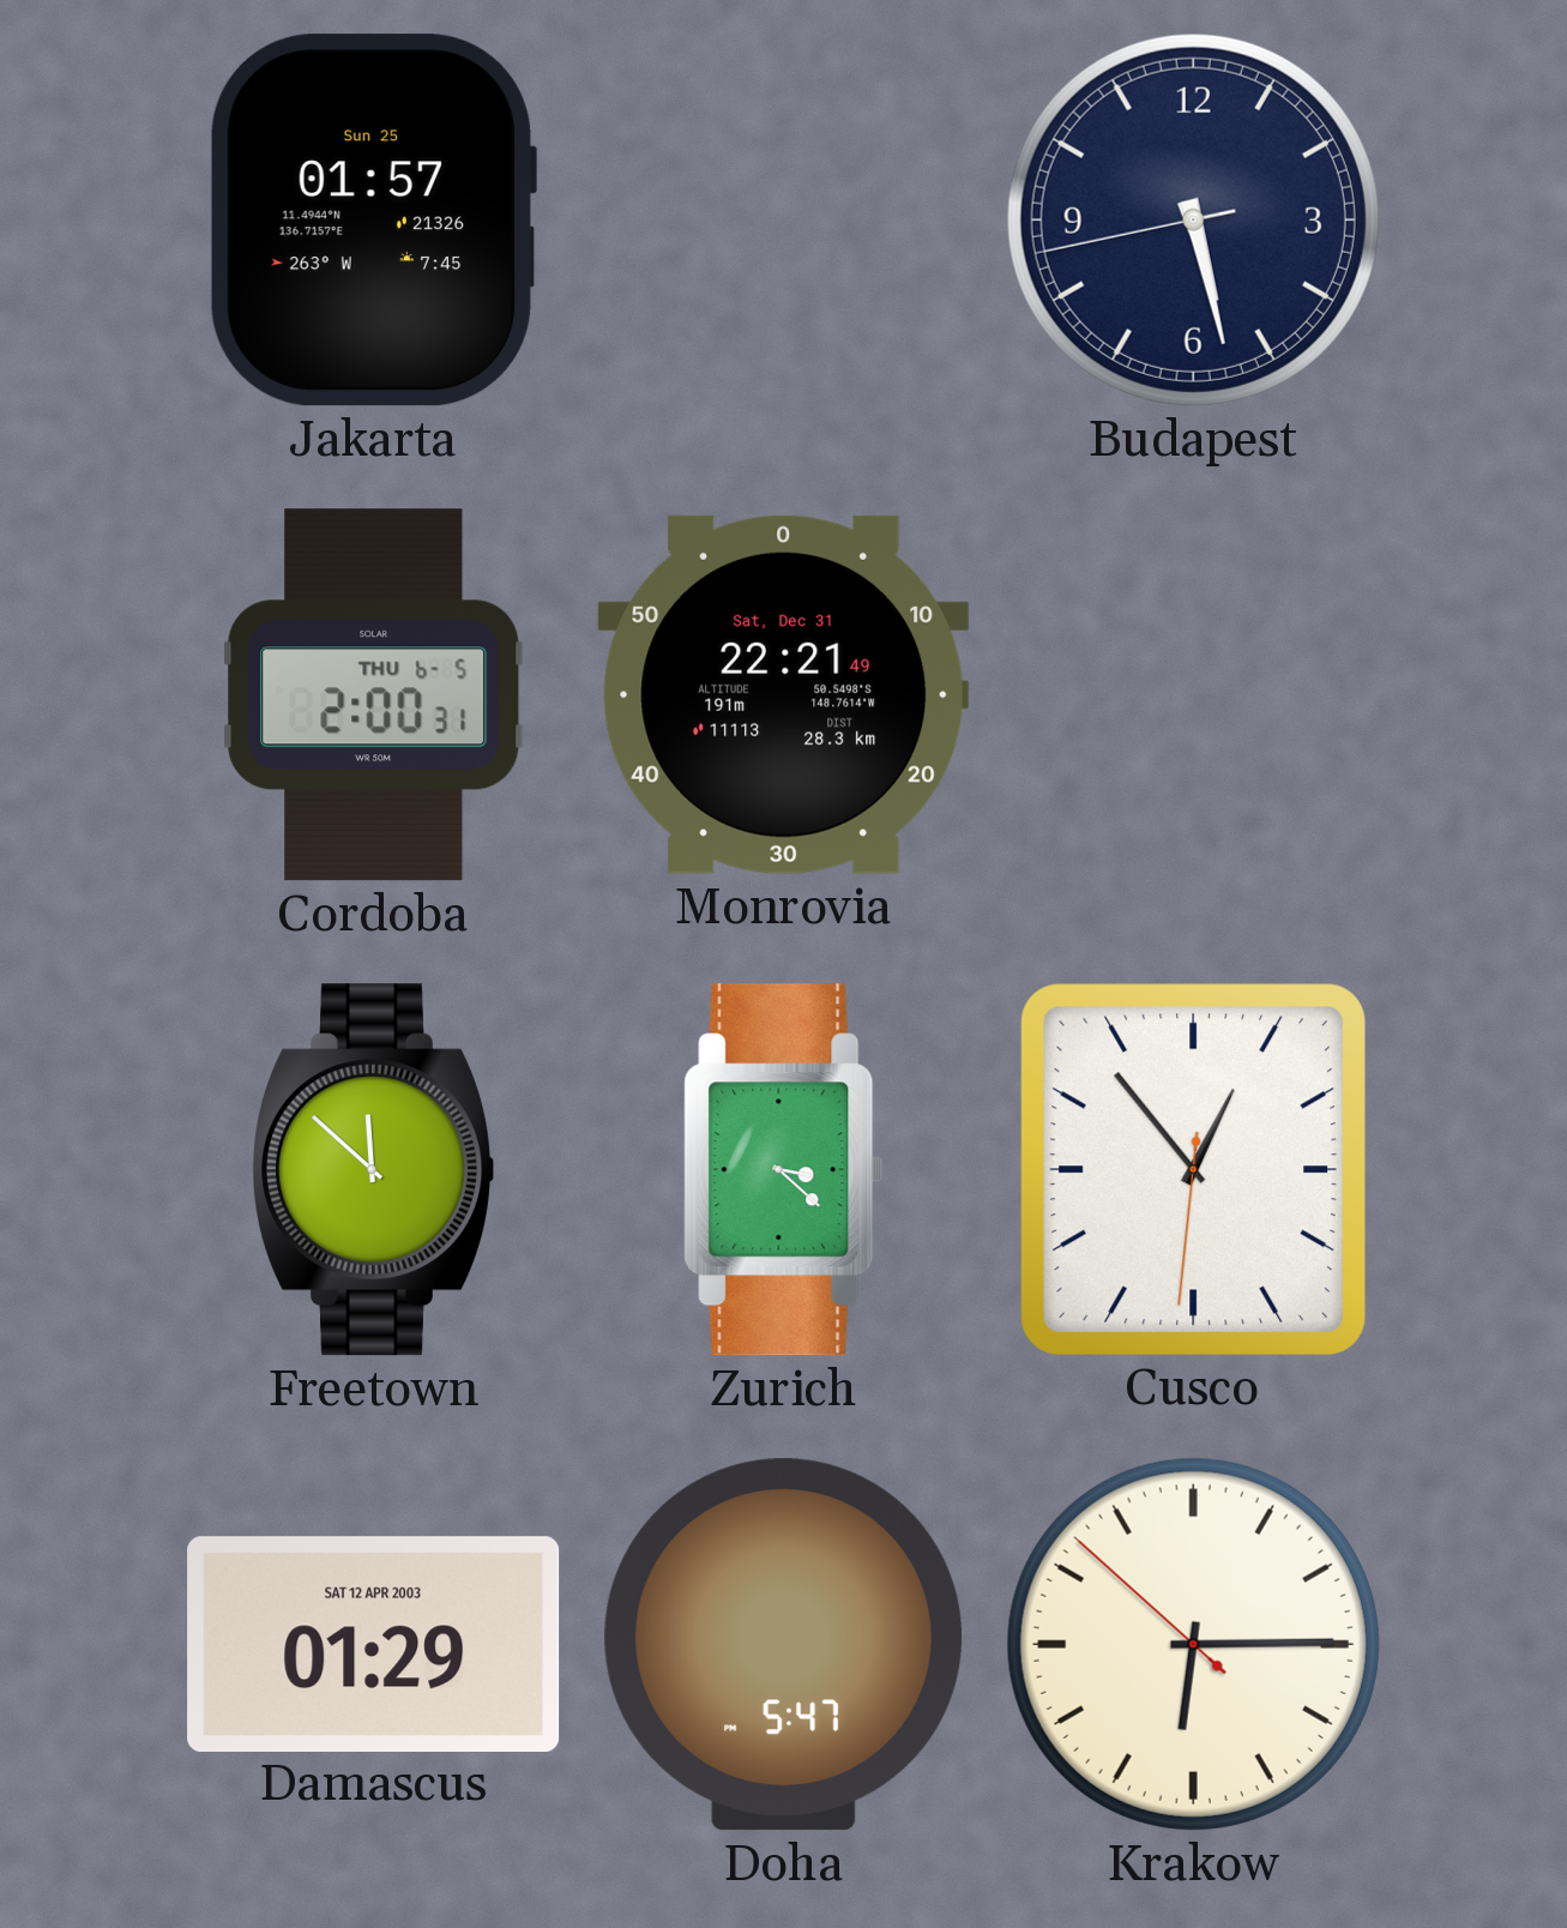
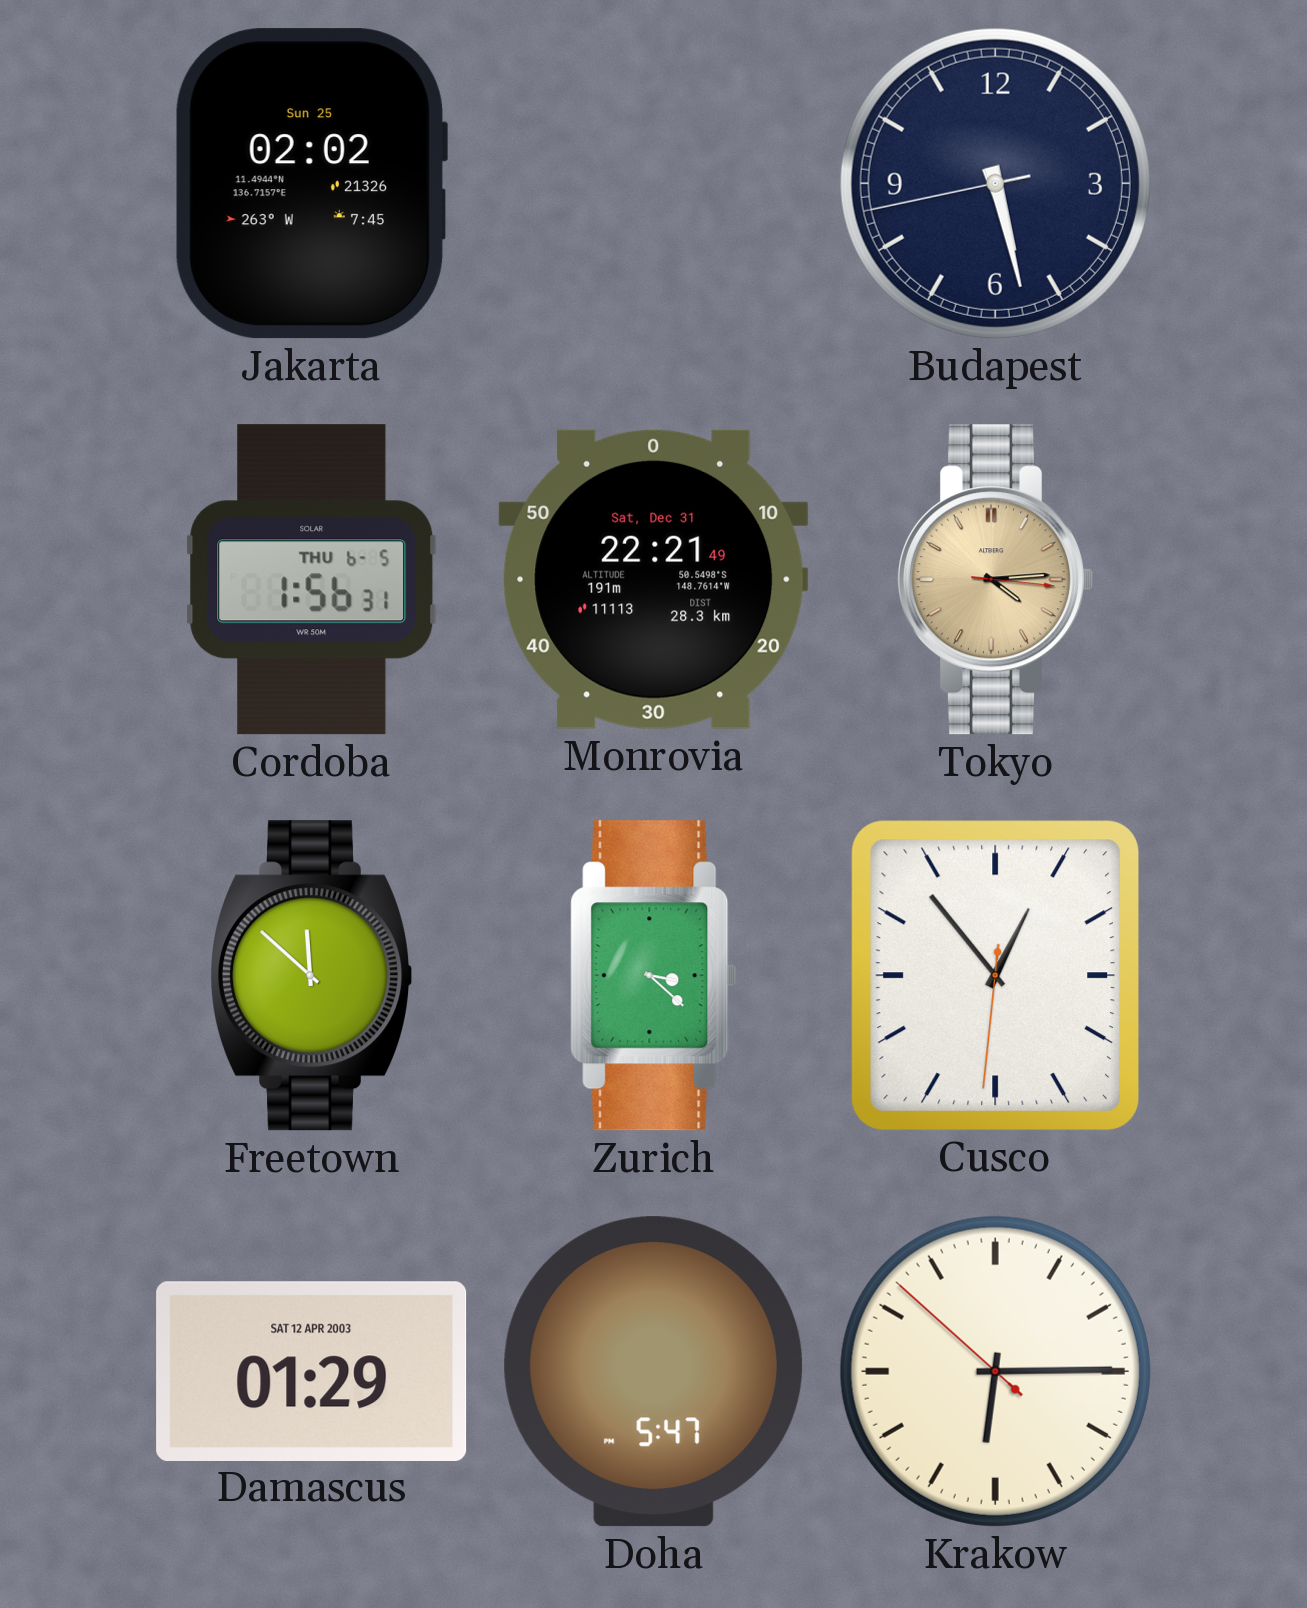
Jakarta: 01:57 -> 02:02 (311, 184)
Cordoba: 2:00 -> 1:56 (312, 580)
Tokyo: none -> 4:14 (995, 580)
